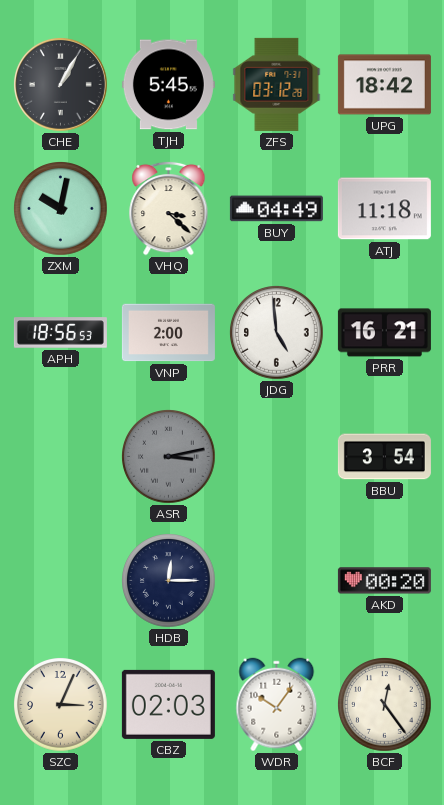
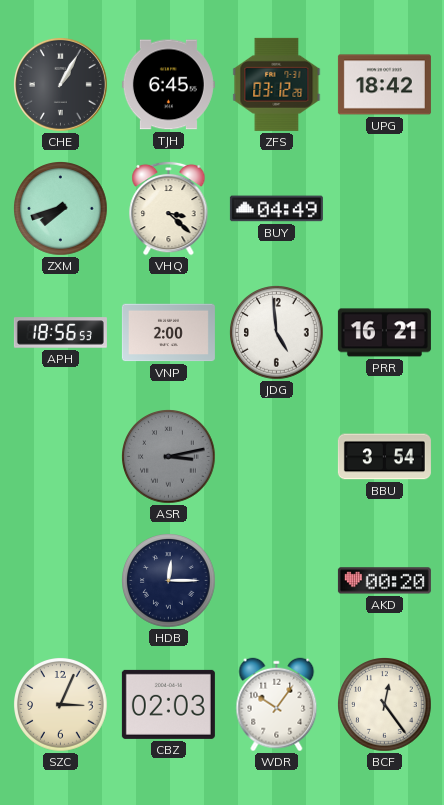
TJH: 5:45 -> 6:45 (168, 85)
ZXM: 10:02 -> 7:42 (61, 209)
ATJ: 11:18 -> none (384, 209)
